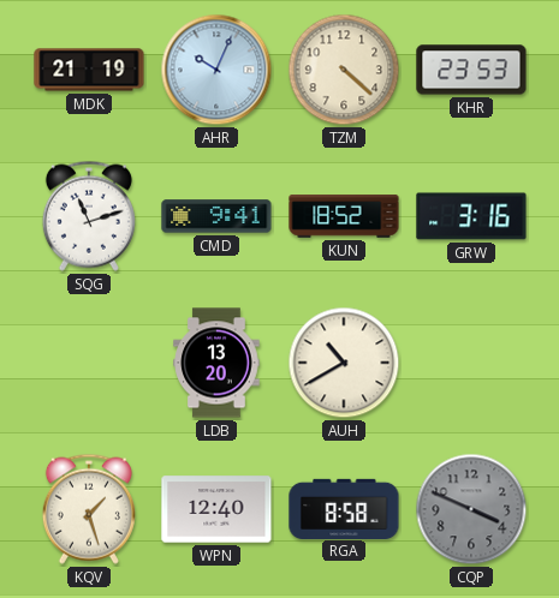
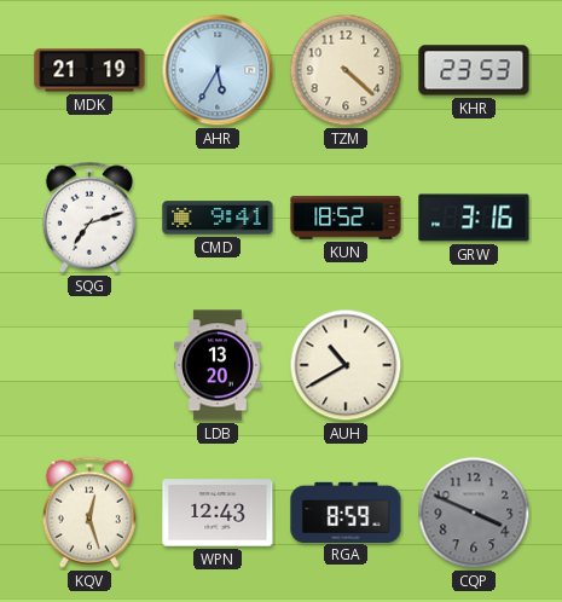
AHR: 10:04 -> 5:35 (218, 70)
SQG: 11:12 -> 7:12 (89, 218)
KQV: 1:27 -> 12:27 (89, 513)
WPN: 12:40 -> 12:43 (218, 513)
RGA: 8:58 -> 8:59 (346, 511)
